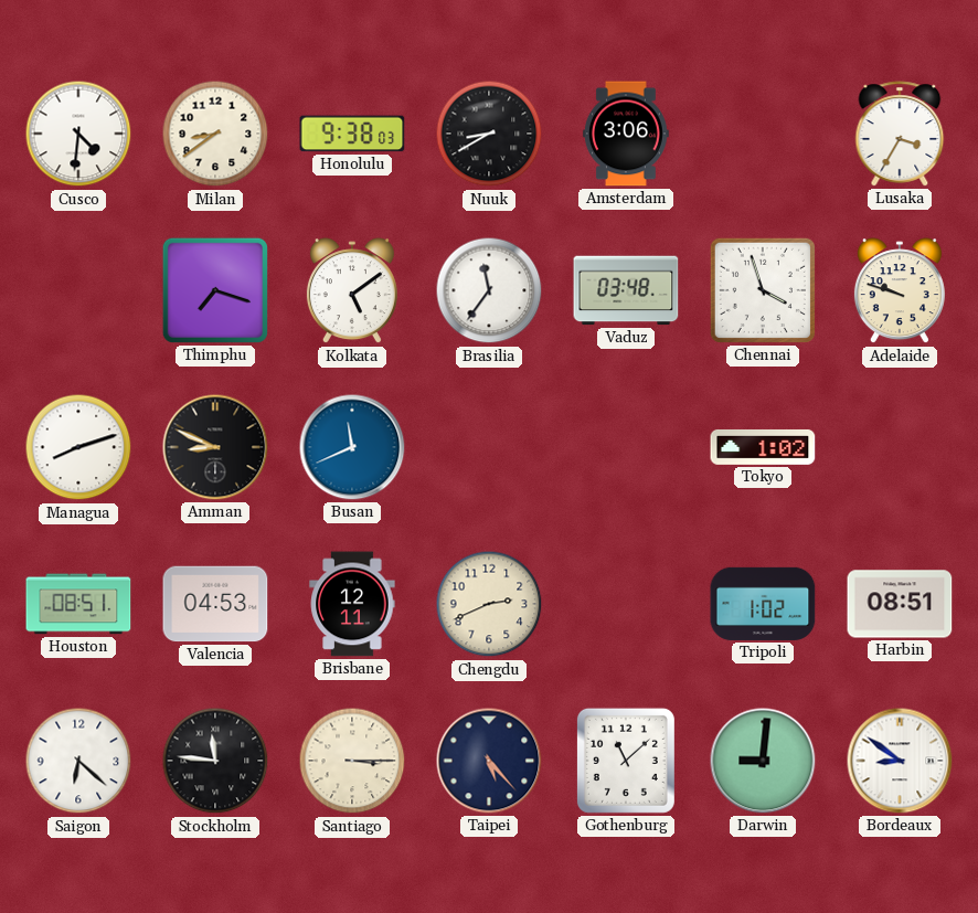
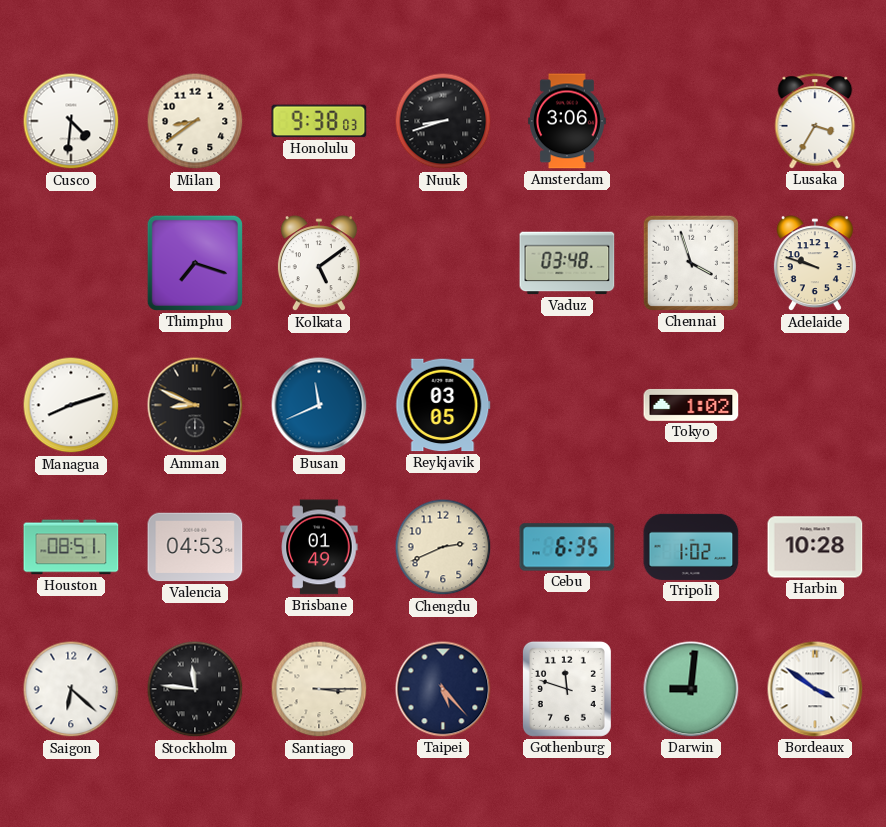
Nuuk: 8:40 -> 8:42 (443, 121)
Brasilia: 11:36 -> none (489, 290)
Reykjavik: none -> 03:05 (443, 405)
Brisbane: 12:11 -> 01:49 (319, 547)
Cebu: none -> 6:35 (567, 547)
Harbin: 08:51 -> 10:28 (815, 547)
Gothenburg: 11:08 -> 11:48 (567, 689)
Bordeaux: 8:51 -> 3:51 (815, 689)
